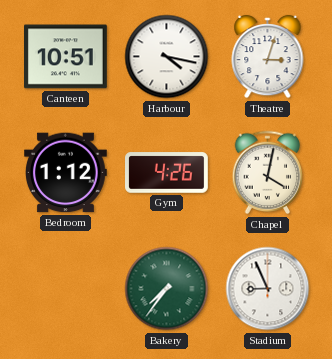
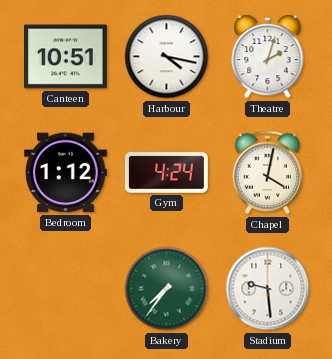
Theatre: 3:03 -> 2:03 (268, 57)
Gym: 4:26 -> 4:24 (167, 173)
Stadium: 8:56 -> 9:29 (268, 289)
